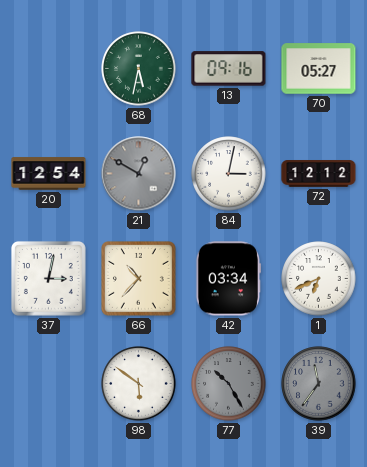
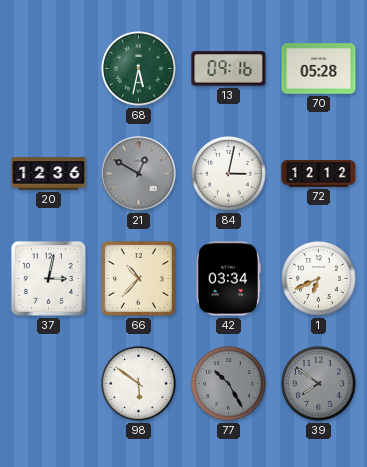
70: 05:27 -> 05:28 (319, 69)
20: 12:54 -> 12:36 (49, 174)
39: 11:36 -> 7:51 (319, 384)
